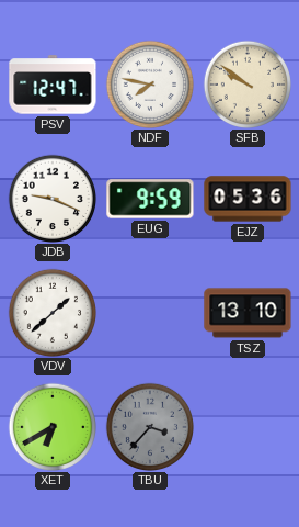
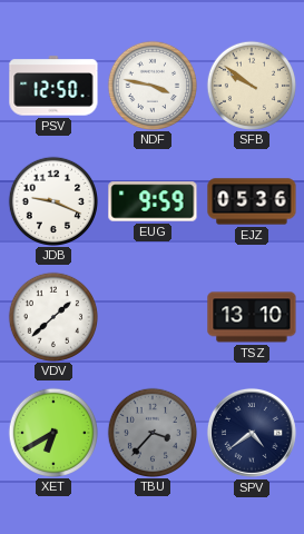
PSV: 12:47 -> 12:50 (53, 86)
NDF: 7:47 -> 3:47 (151, 85)
SPV: none -> 4:39 (252, 433)
